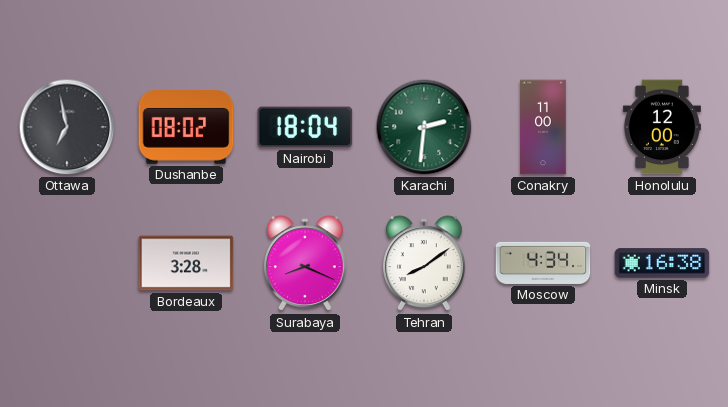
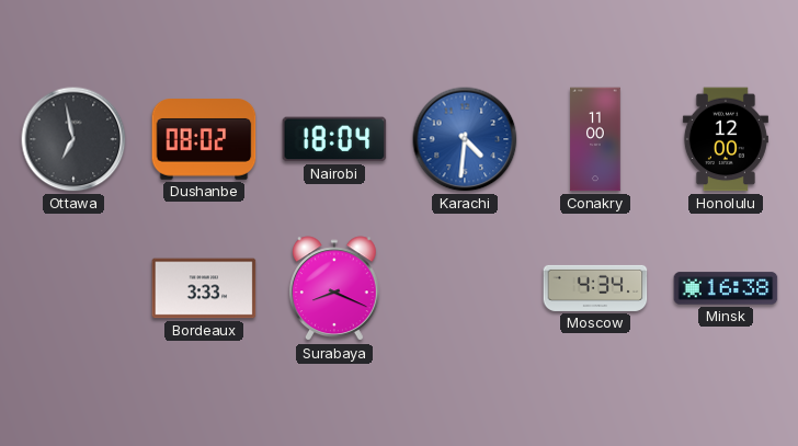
Karachi: 2:31 -> 4:31 (465, 139)
Karachi dial: green -> blue (465, 139)
Bordeaux: 3:28 -> 3:33 (204, 288)
Tehran: 8:09 -> none (424, 264)
